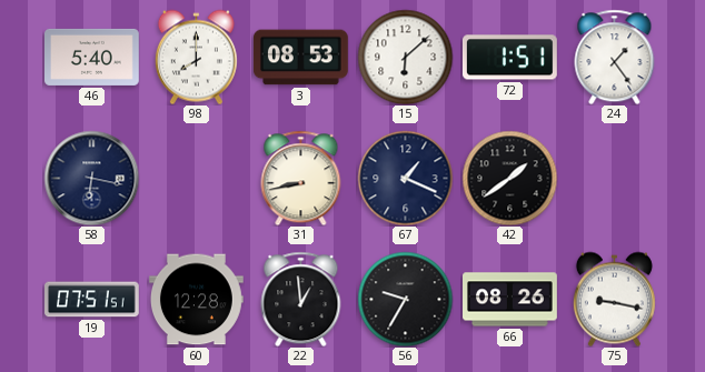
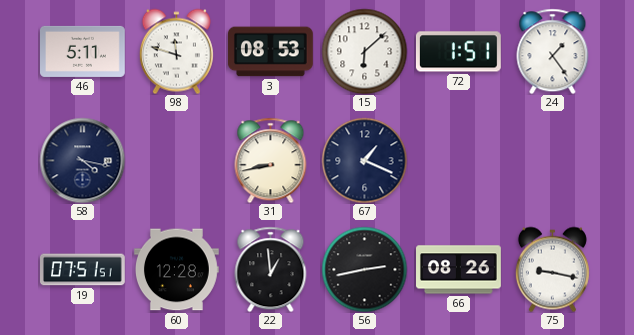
46: 5:40 -> 5:11 (83, 51)
98: 8:00 -> 11:48 (176, 51)
58: 6:17 -> 4:17 (82, 160)
42: 1:39 -> none (509, 178)
56: 9:35 -> 2:43 (364, 269)
